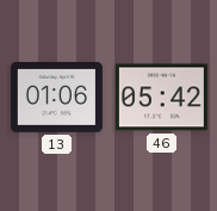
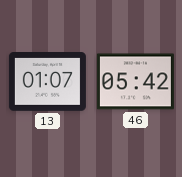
13: 01:06 -> 01:07 (47, 82)
